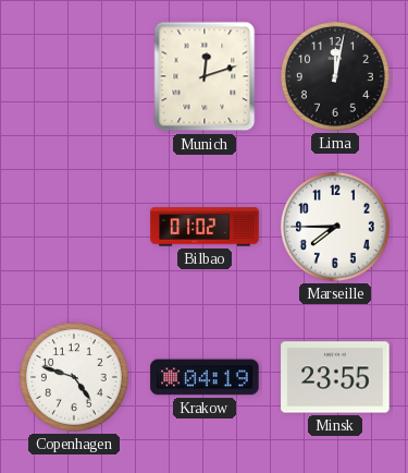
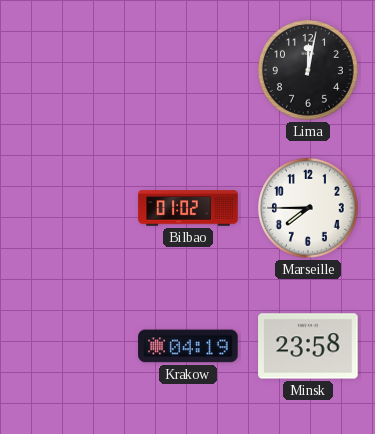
Munich: 12:12 -> none (205, 76)
Copenhagen: 4:48 -> none (74, 377)
Minsk: 23:55 -> 23:58 (308, 346)
